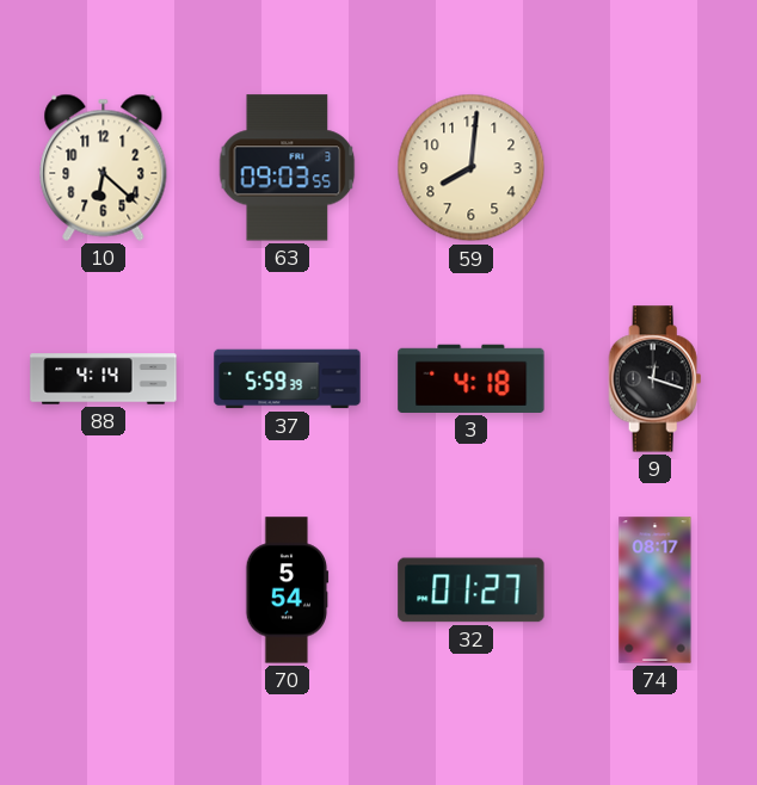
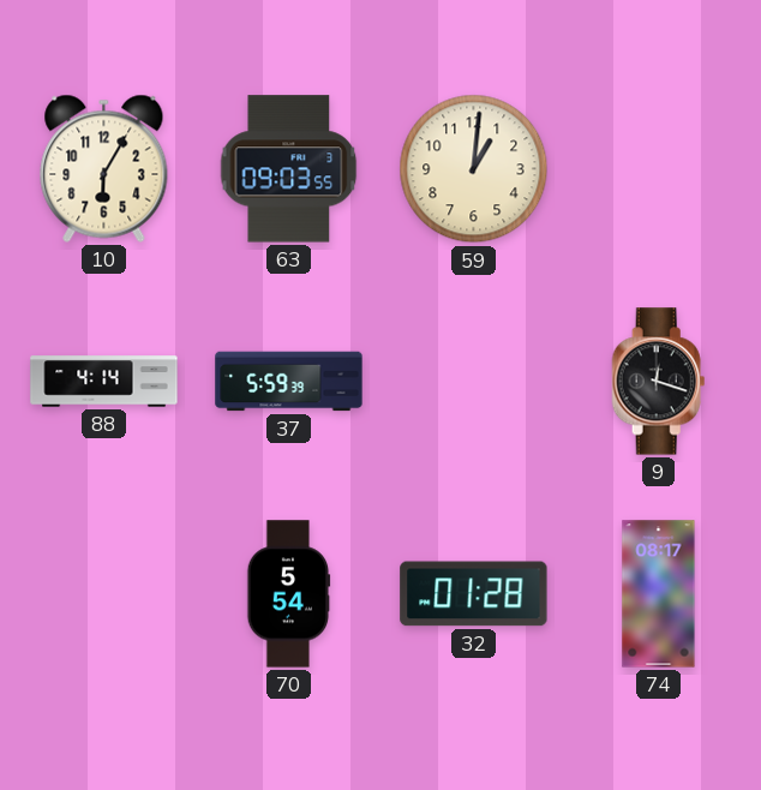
10: 6:22 -> 6:05 (104, 168)
59: 8:01 -> 1:01 (474, 169)
3: 4:18 -> none (472, 378)
32: 01:27 -> 01:28 (474, 594)
